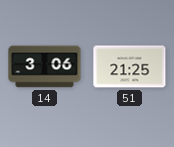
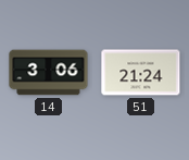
51: 21:25 -> 21:24 (141, 73)
